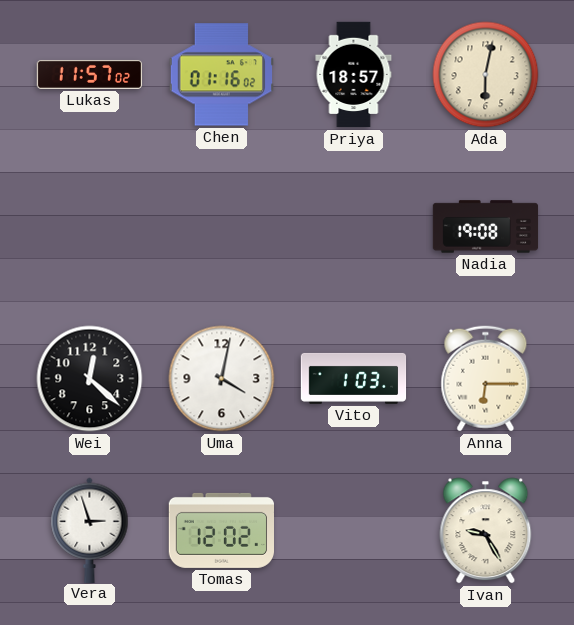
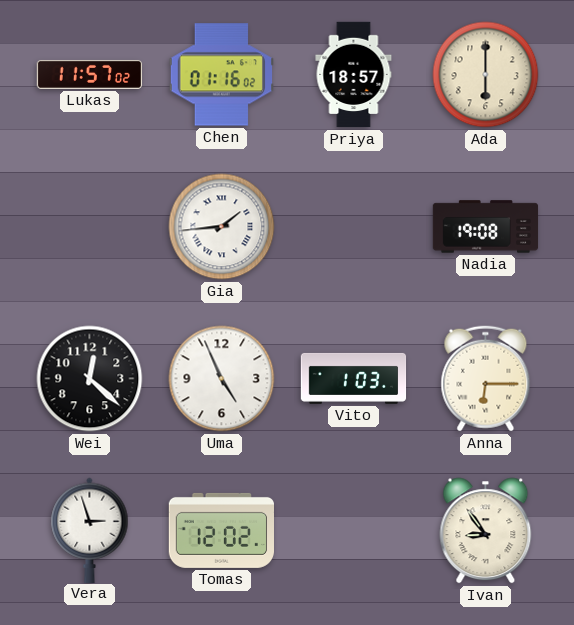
Ada: 6:02 -> 6:00 (486, 75)
Gia: none -> 1:44 (222, 227)
Uma: 4:02 -> 4:56 (222, 379)
Ivan: 9:25 -> 8:54 (486, 531)
